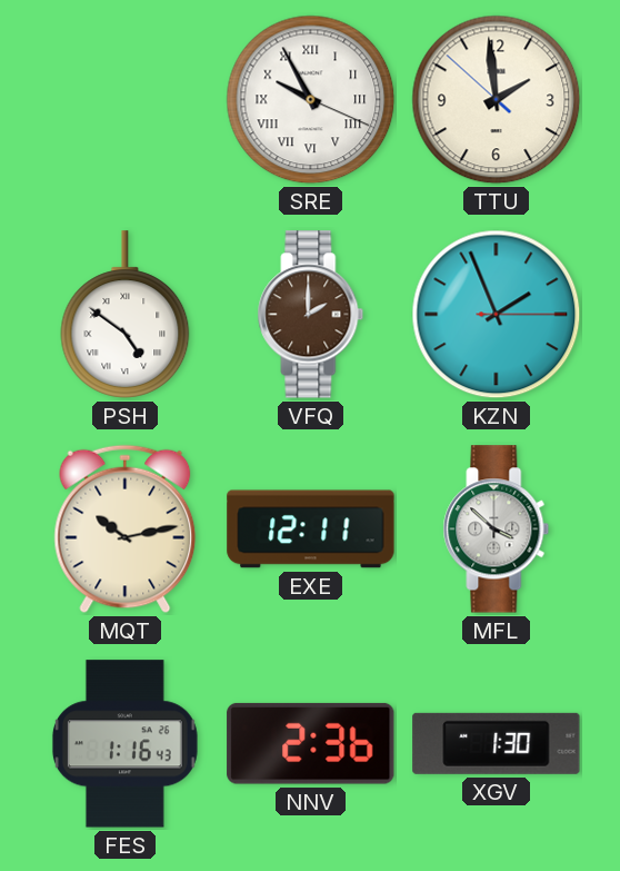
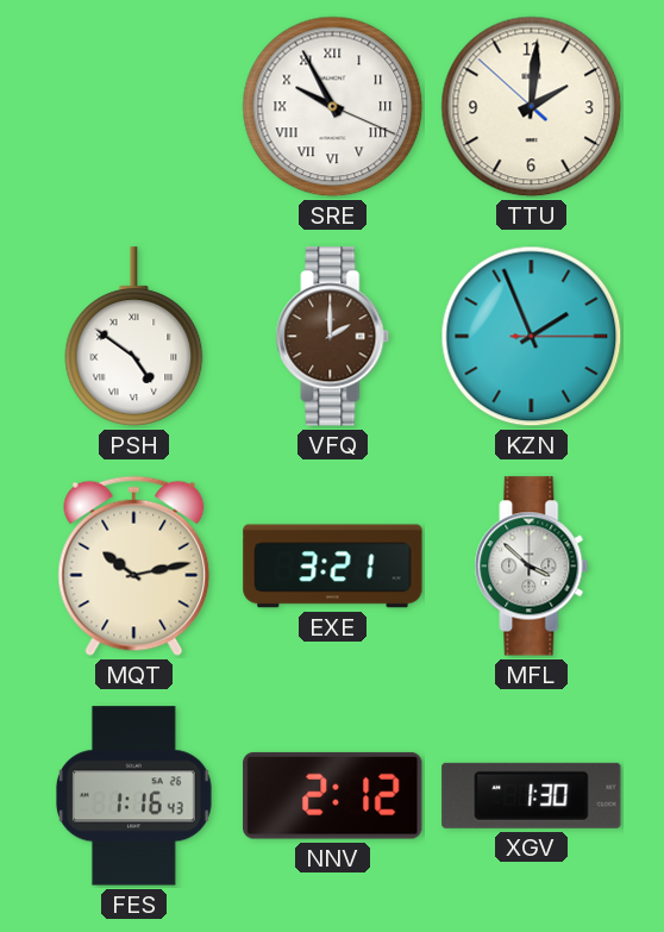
TTU: 1:58 -> 2:00 (532, 107)
EXE: 12:11 -> 3:21 (333, 567)
NNV: 2:36 -> 2:12 (333, 795)
